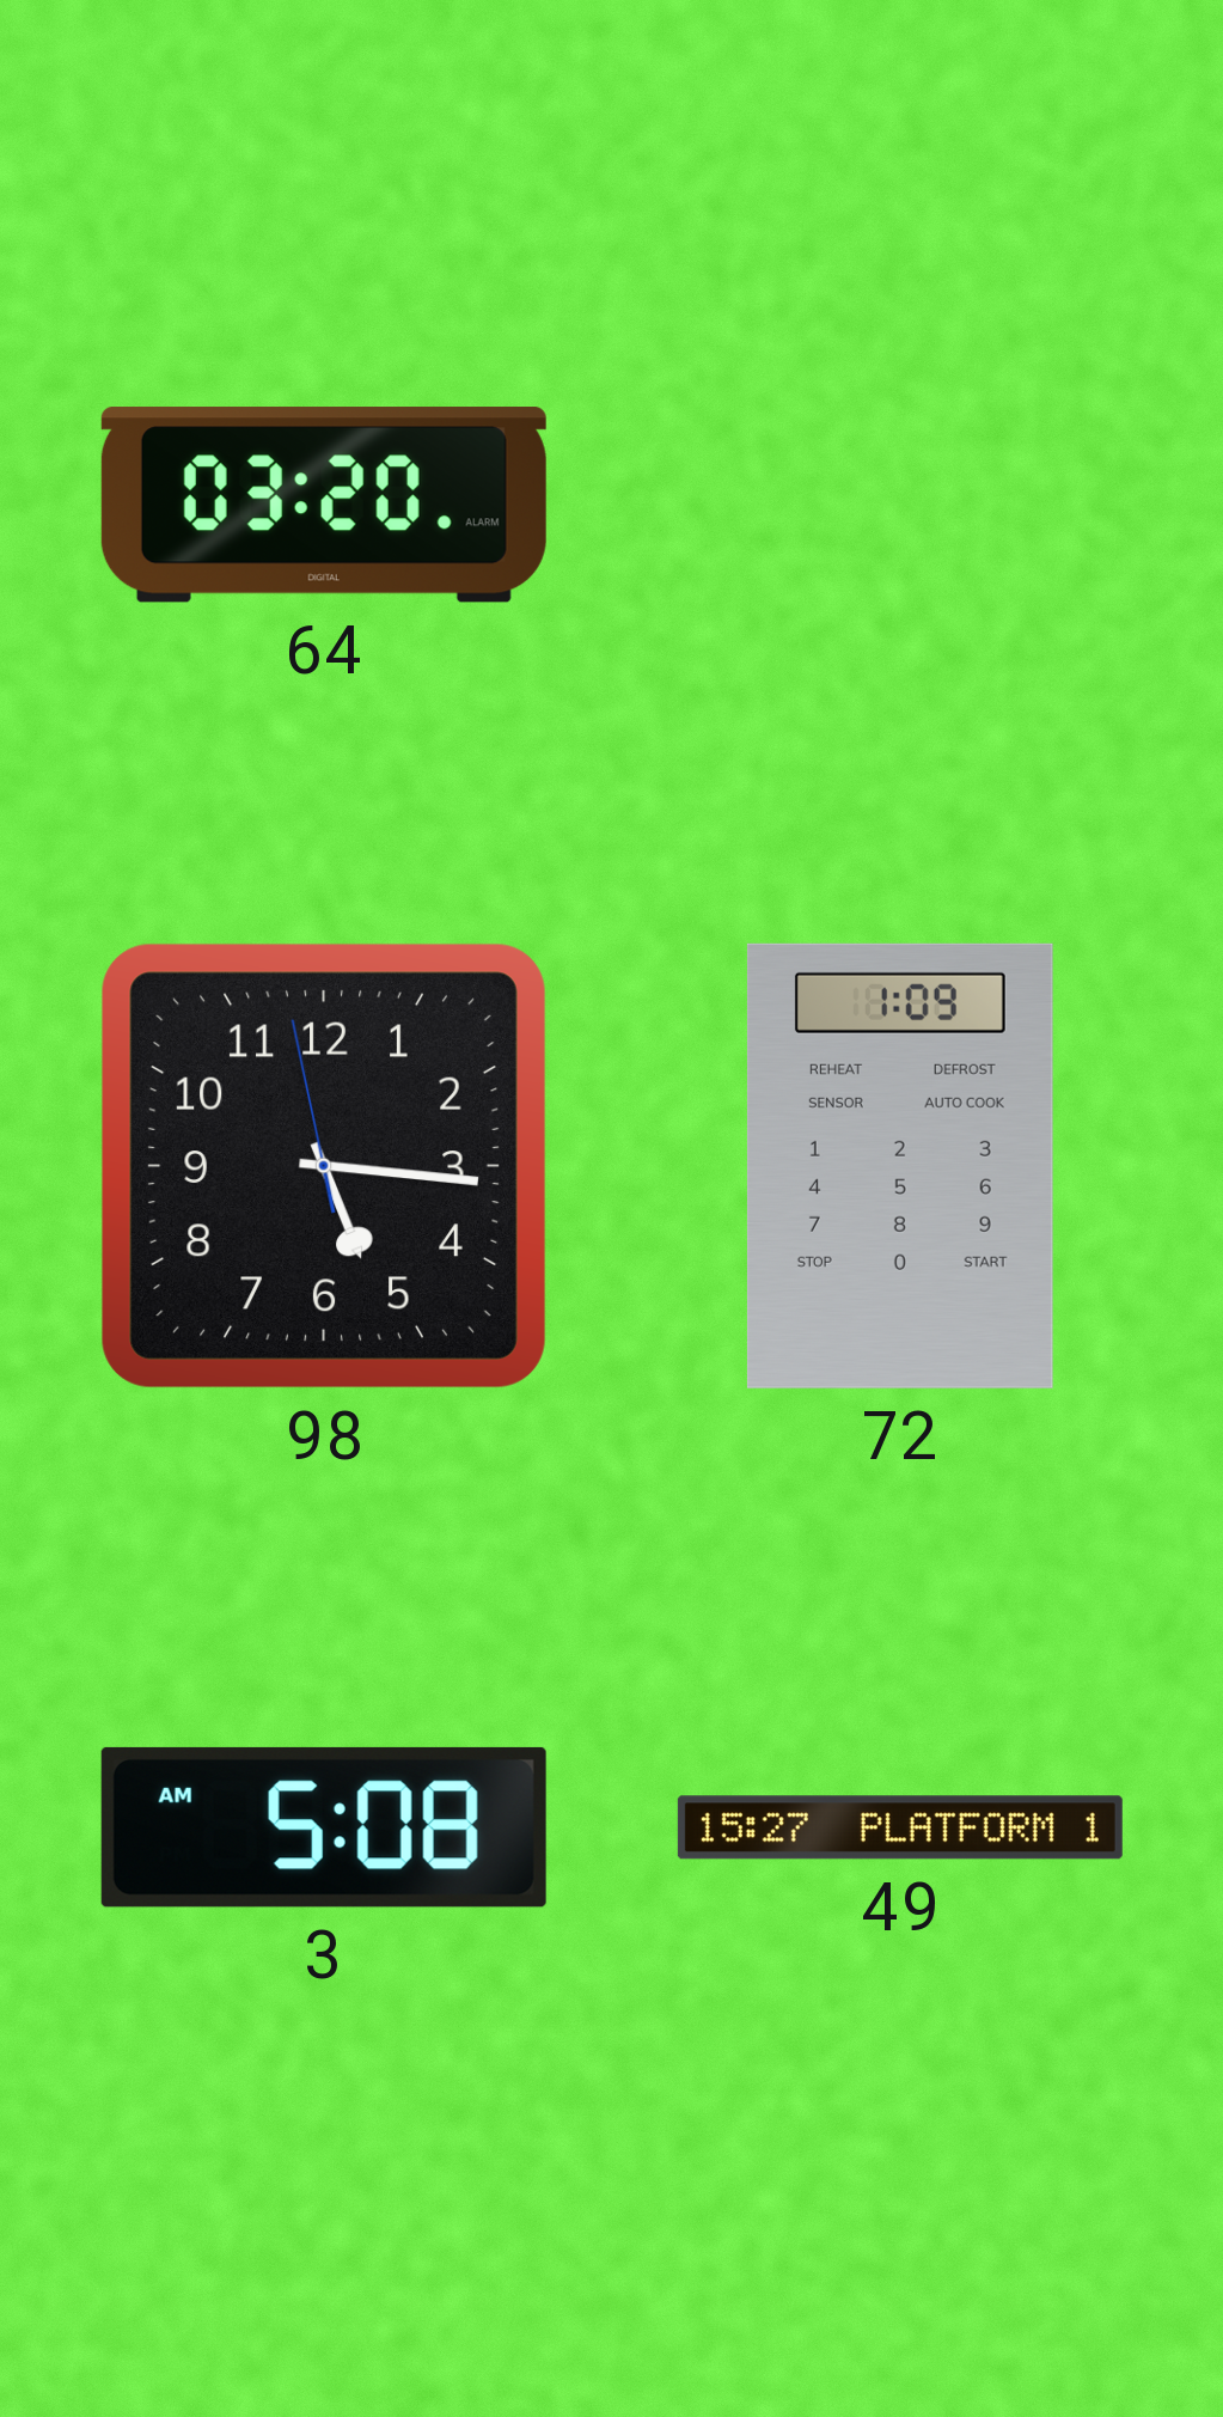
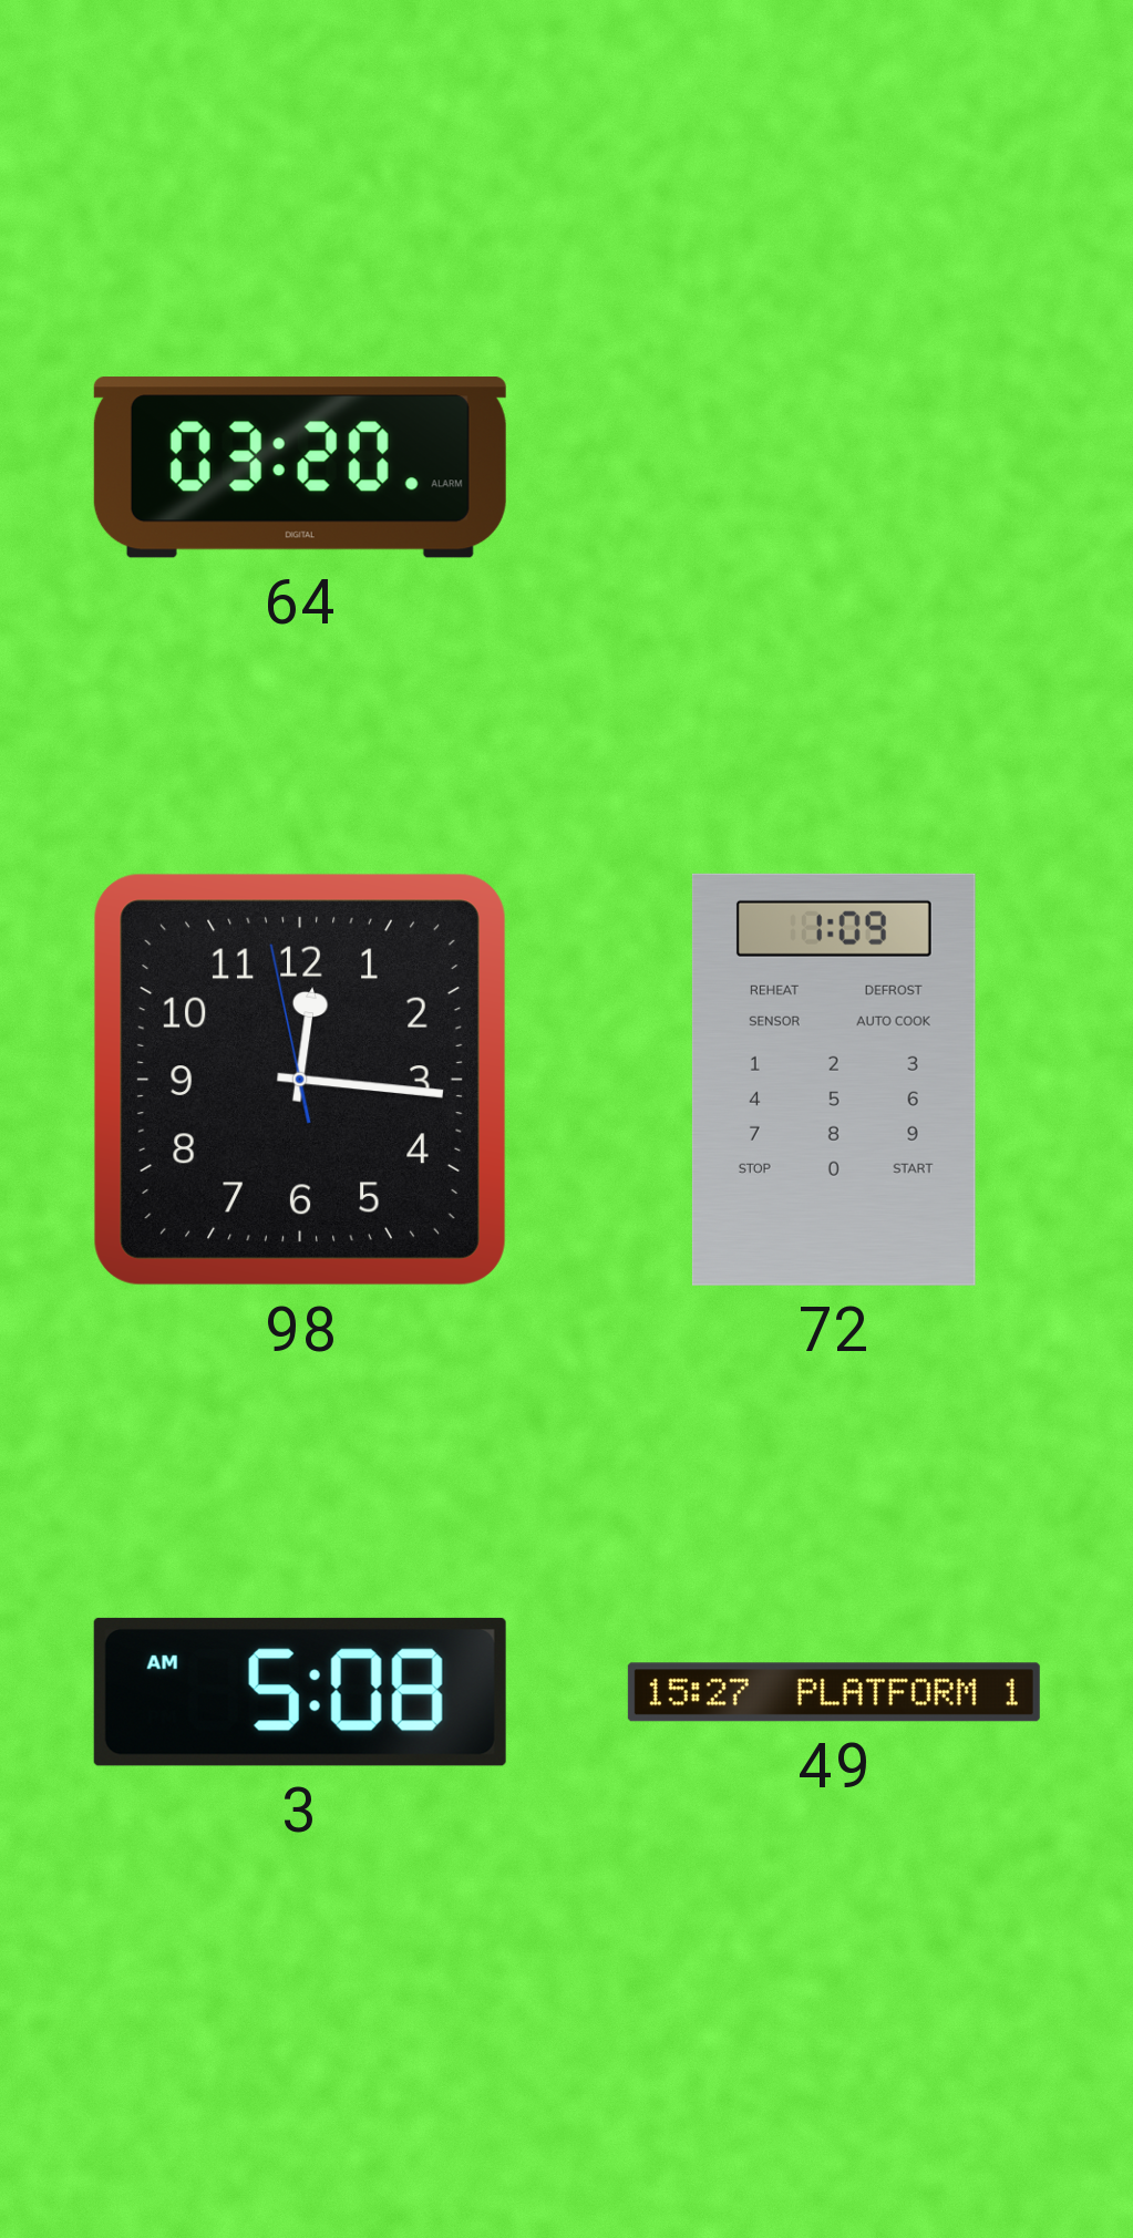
98: 5:15 -> 12:15 (300, 1080)
